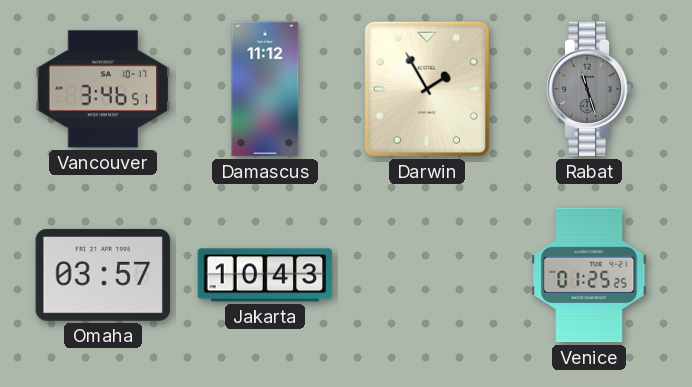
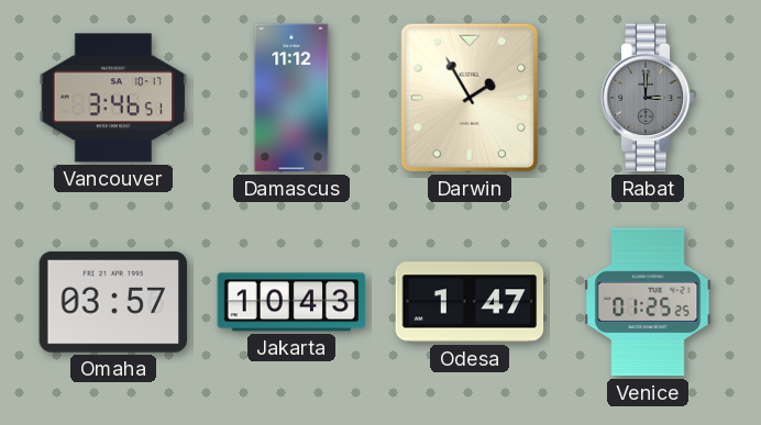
Rabat: 11:27 -> 3:00 (648, 98)
Odesa: none -> 1:47 (470, 302)
